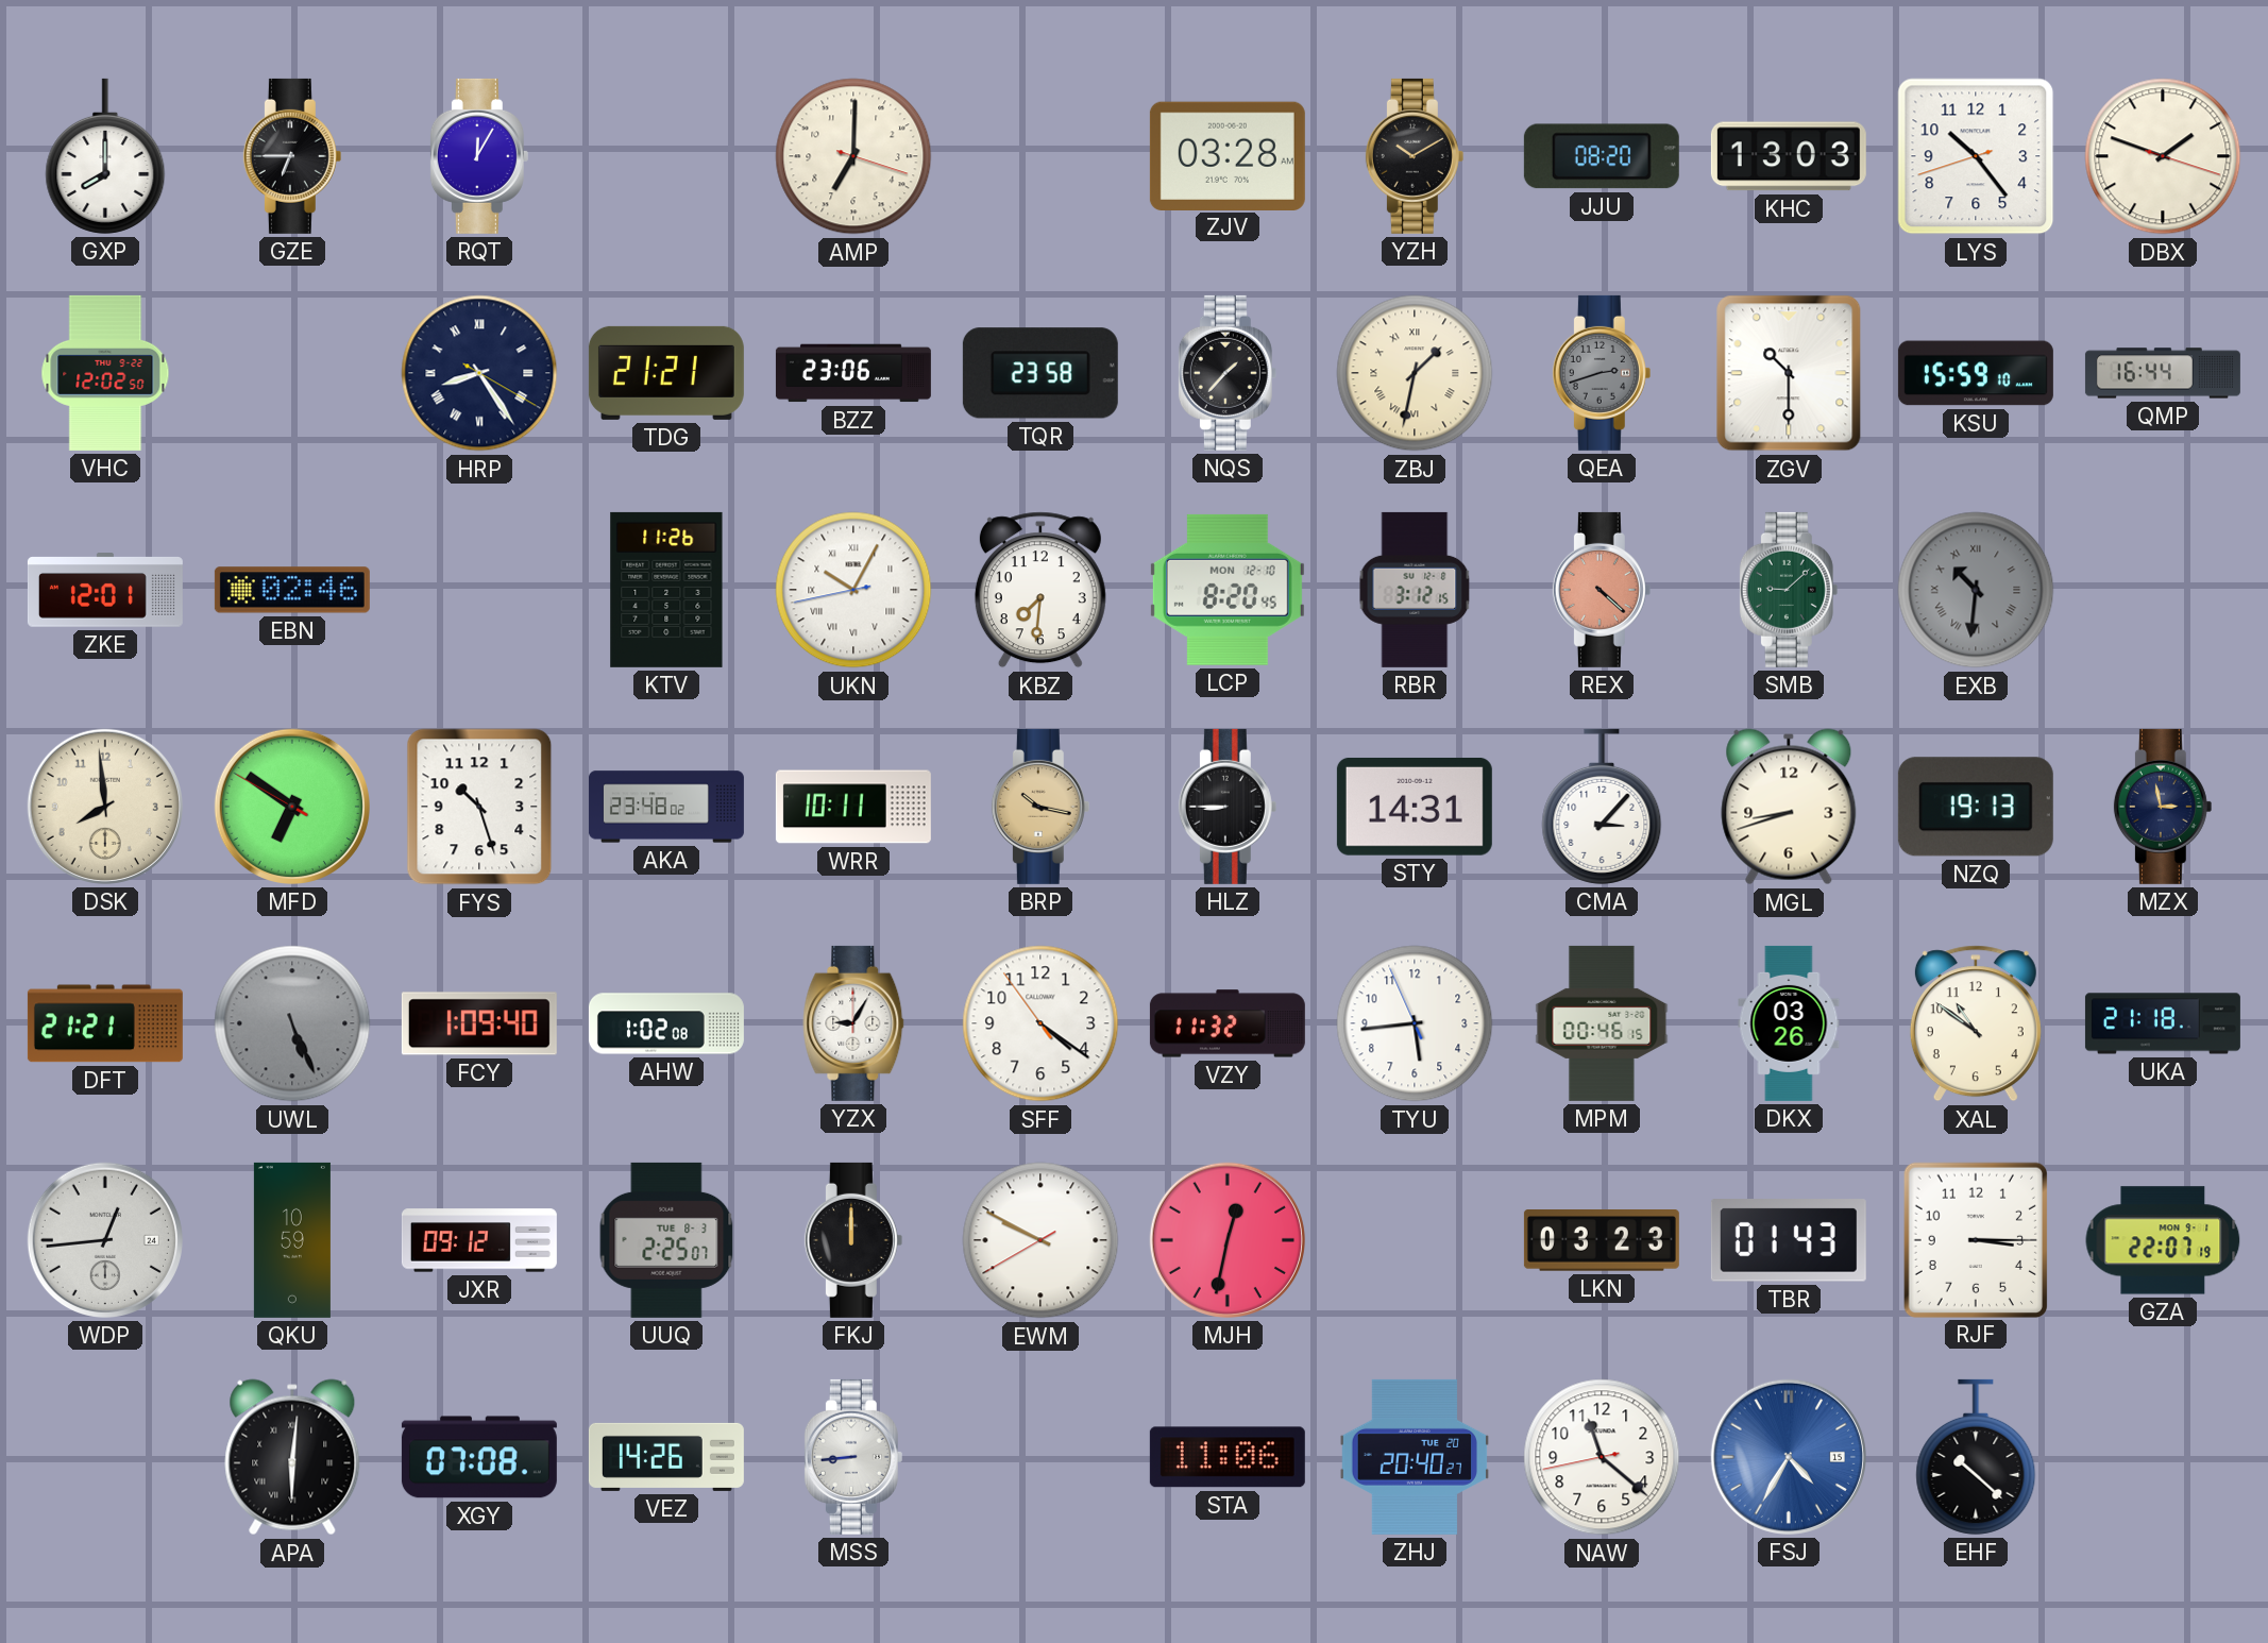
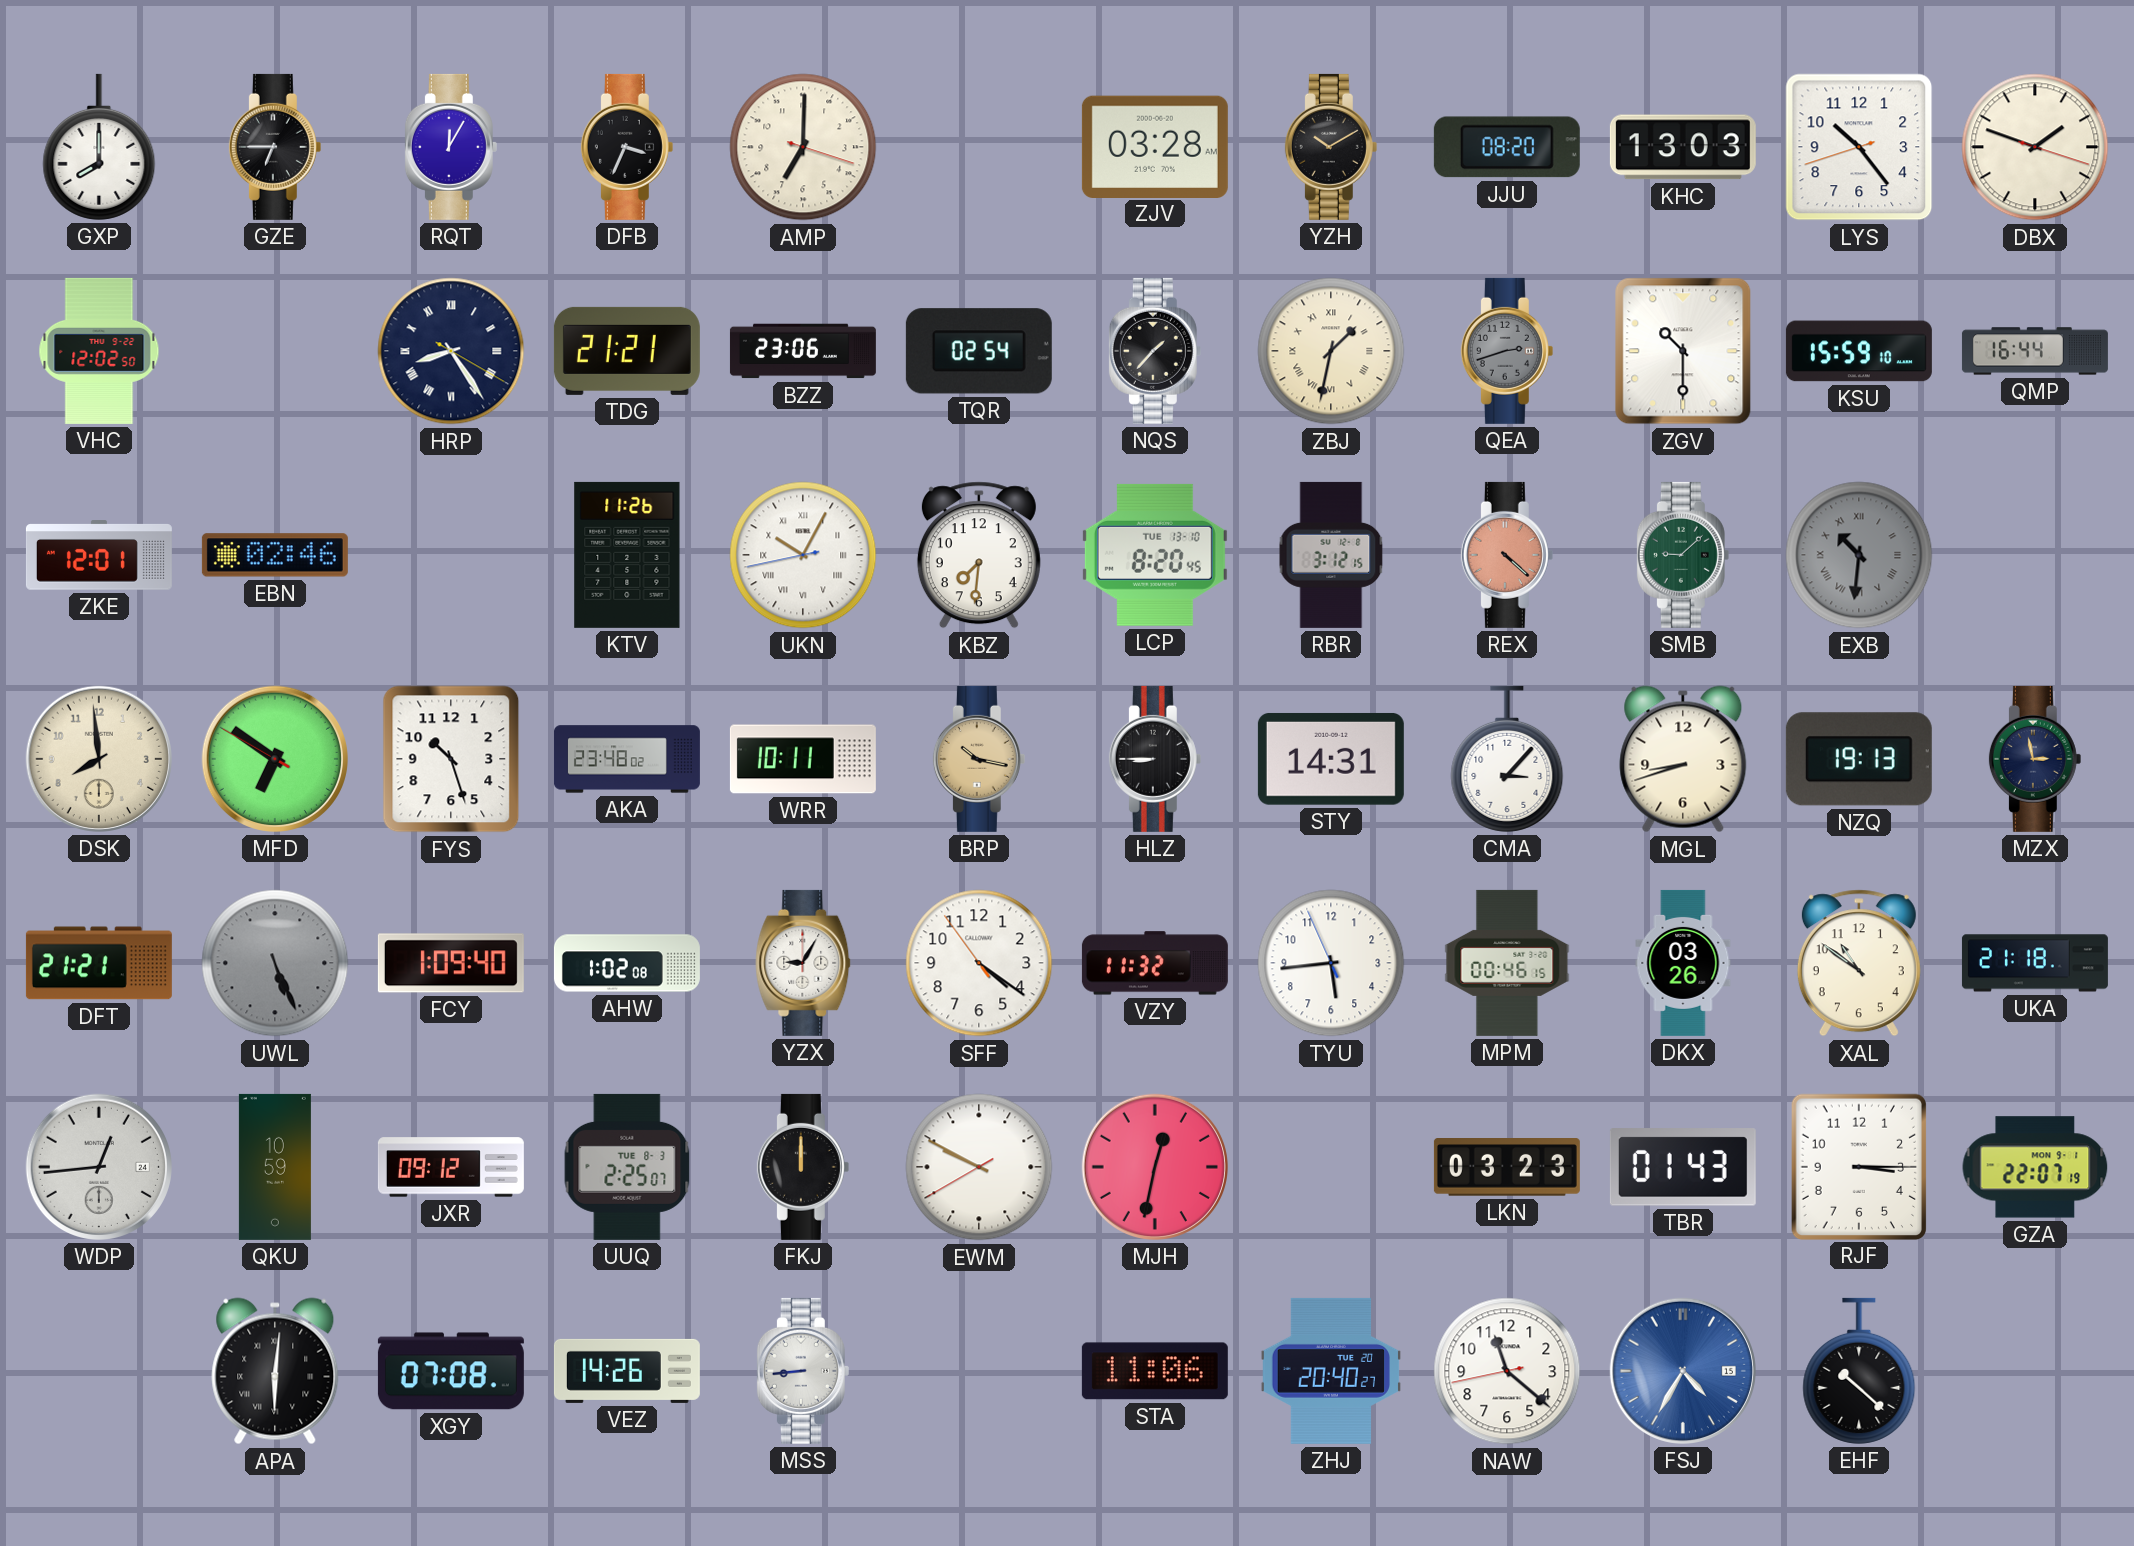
DFB: none -> 3:34 (627, 147)
TQR: 23:58 -> 02:54 (979, 351)
LCP date: MON 12-10 -> TUE 13-10 (1155, 555)
